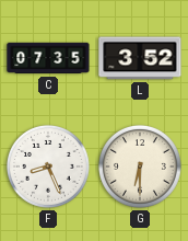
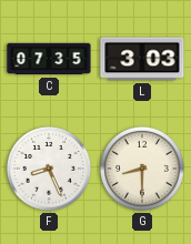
L: 3:52 -> 3:03 (142, 59)
G: 6:30 -> 8:30 (142, 169)
